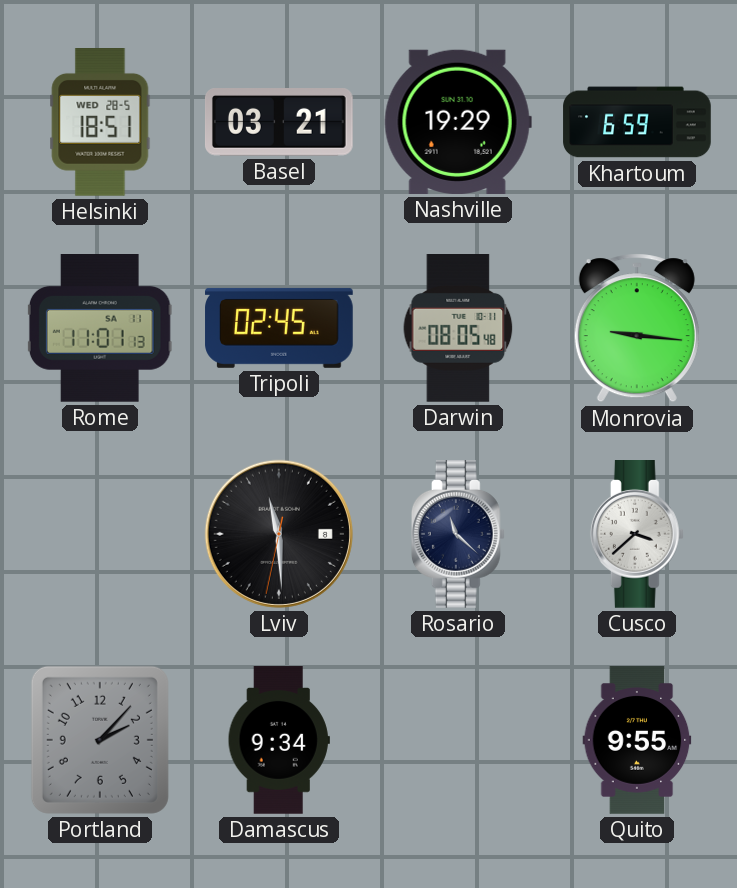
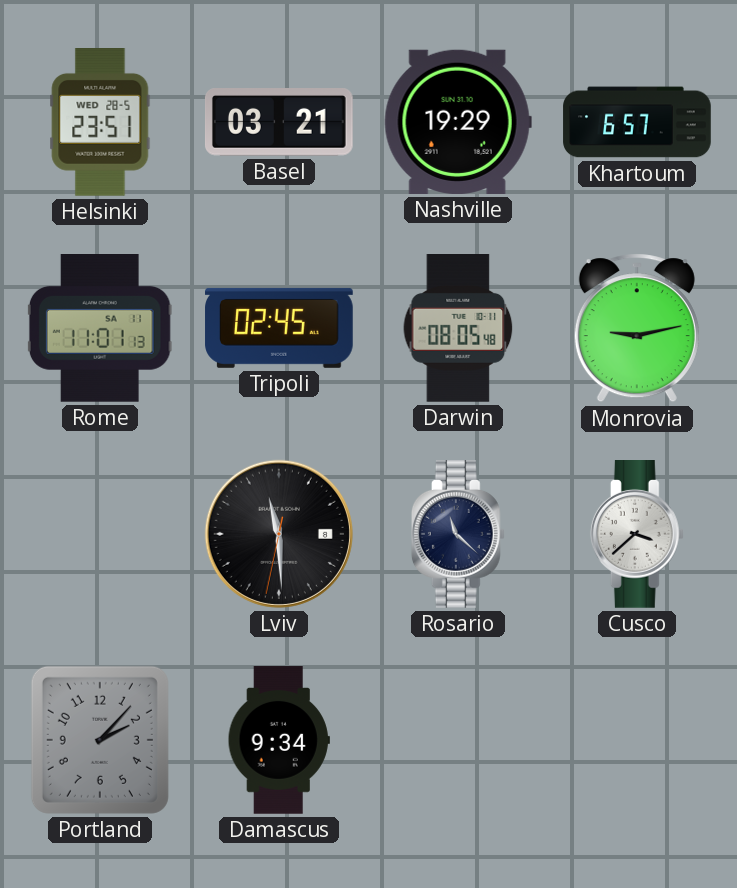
Helsinki: 18:51 -> 23:51 (100, 123)
Khartoum: 6:59 -> 6:57 (637, 122)
Monrovia: 9:16 -> 9:13 (637, 328)
Quito: 9:55 -> none (637, 740)
